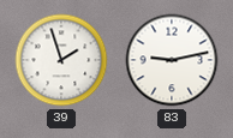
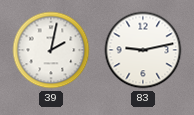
39: 1:57 -> 2:02 (51, 50)
